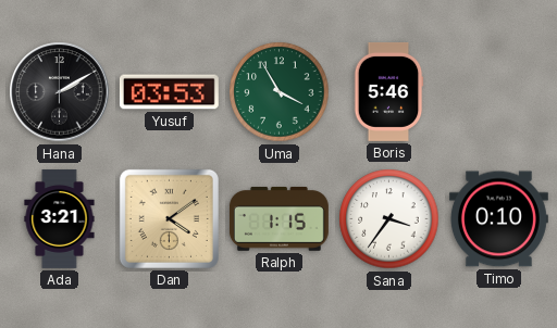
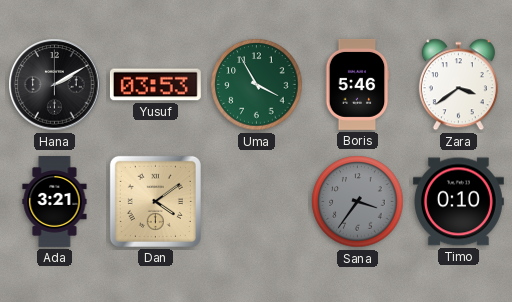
Zara: none -> 3:39 (458, 85)
Ralph: 1:15 -> none (278, 218)
Sana dial: white -> grey (358, 202)
